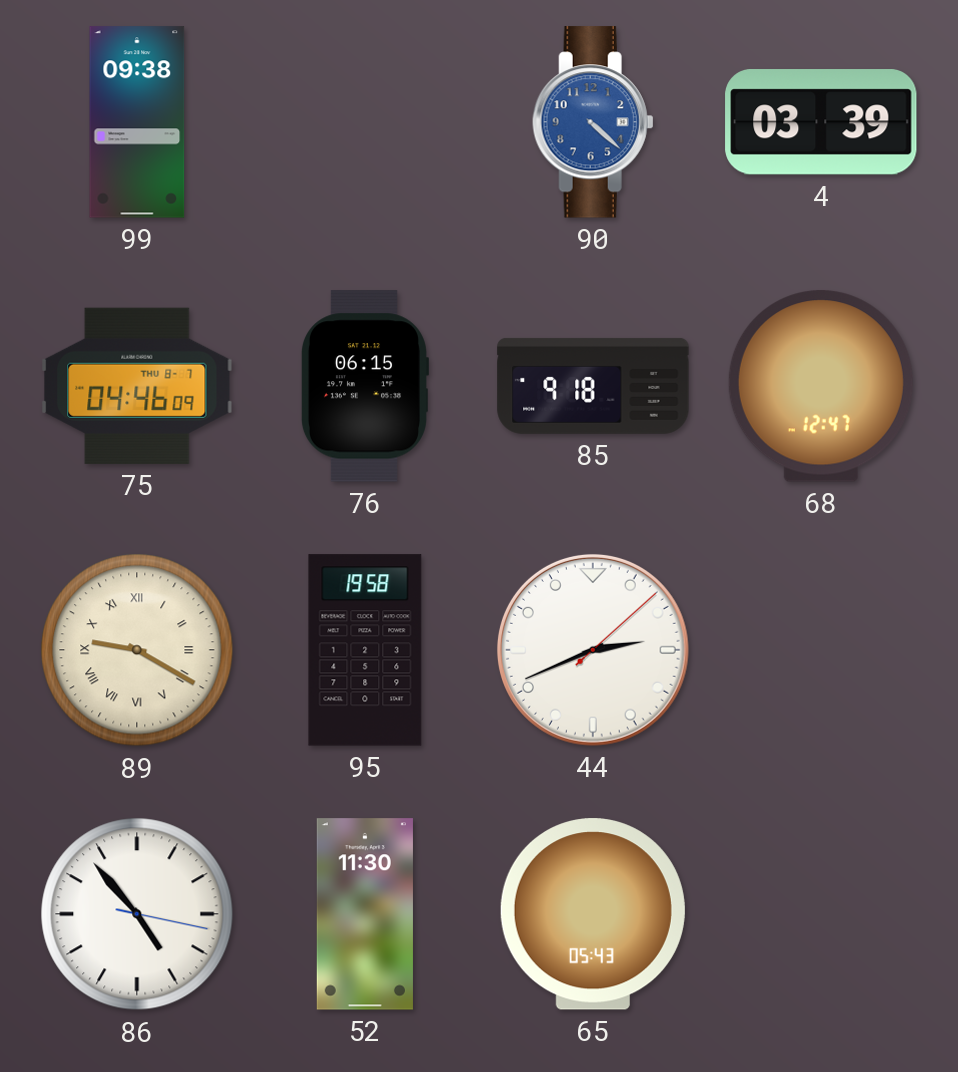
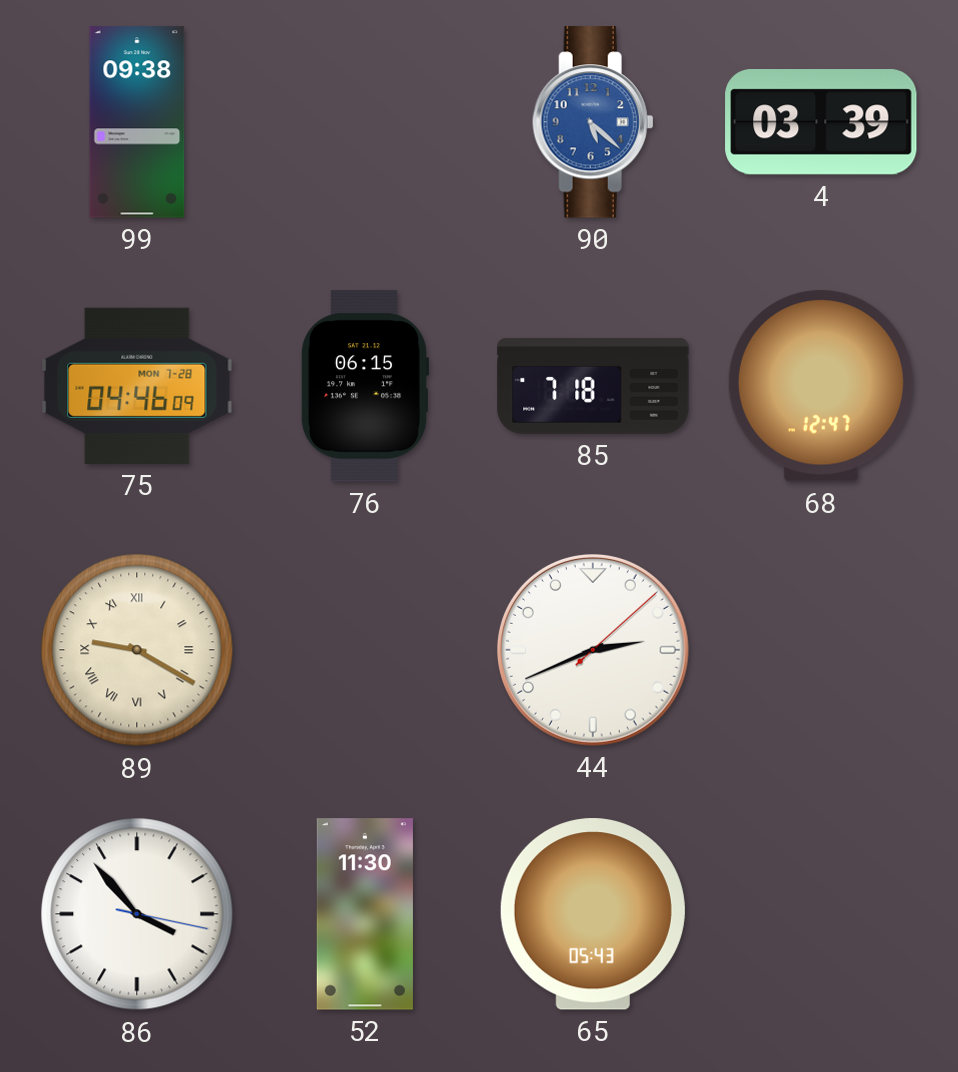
90: 4:22 -> 5:22 (593, 122)
75 date: THU 8-7 -> MON 7-28 (137, 386)
85: 9:18 -> 7:18 (593, 386)
95: 19:58 -> none (365, 650)
86: 4:53 -> 3:53 (137, 914)
